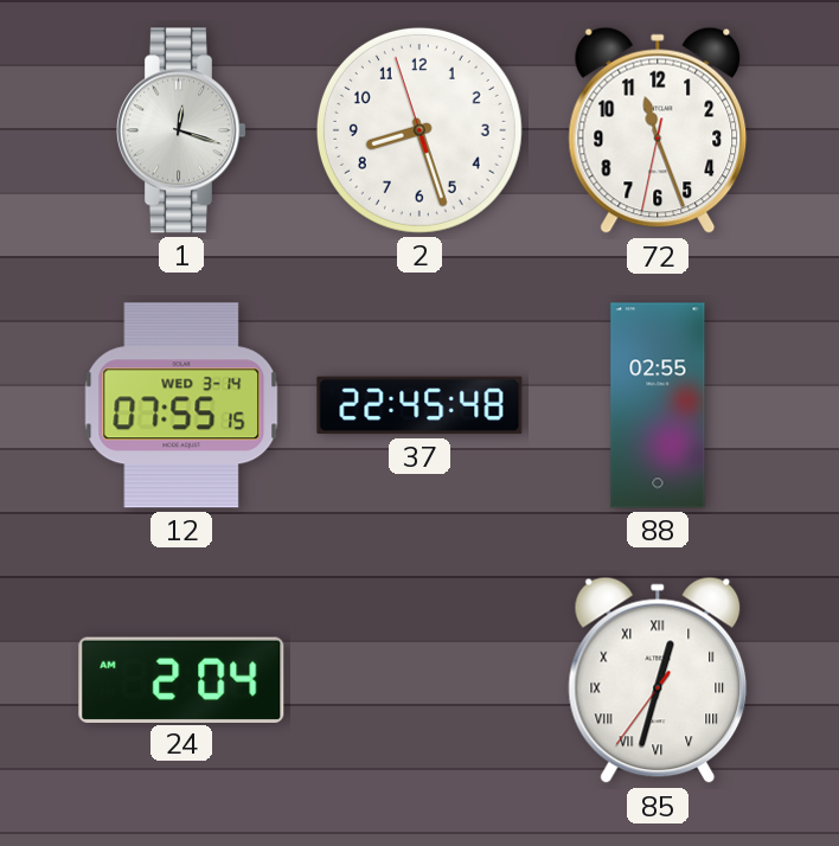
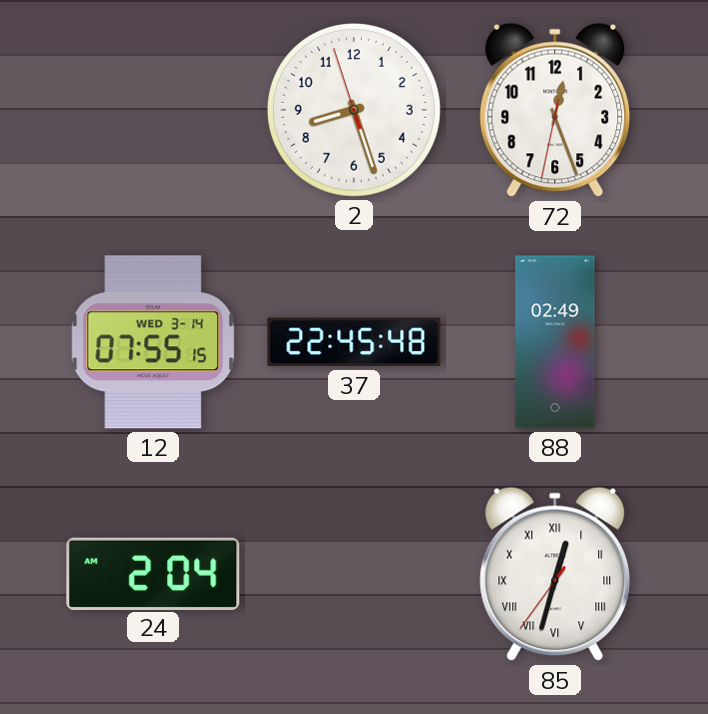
1: 12:18 -> none (181, 130)
72: 11:26 -> 12:26 (555, 110)
88: 02:55 -> 02:49 (555, 342)
